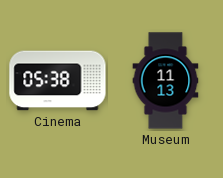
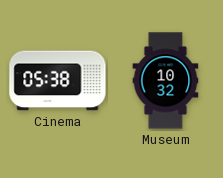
Museum: 11:13 -> 10:32 (166, 81)
